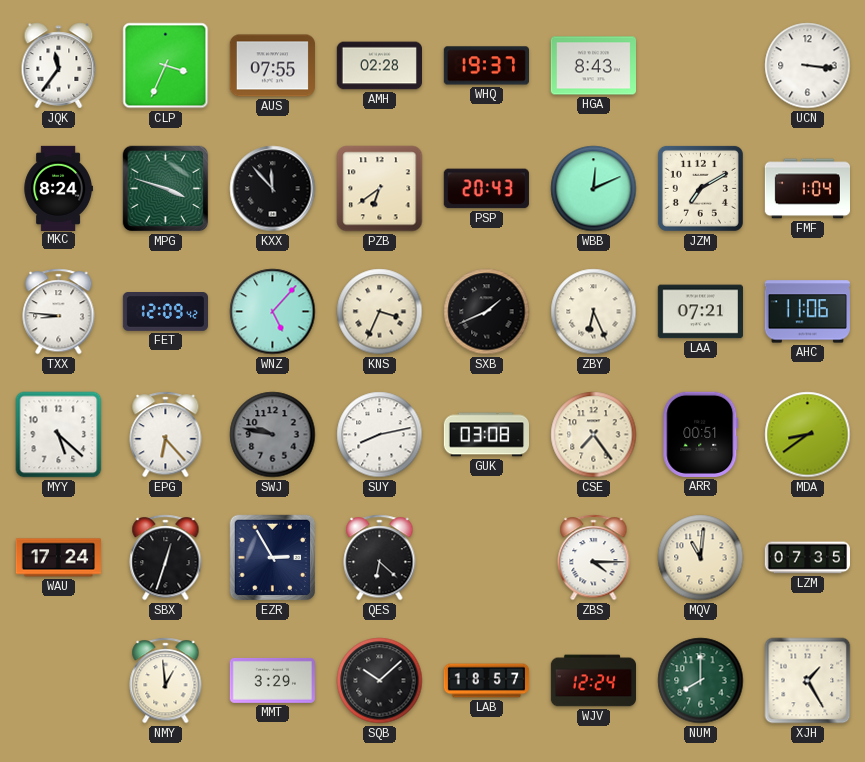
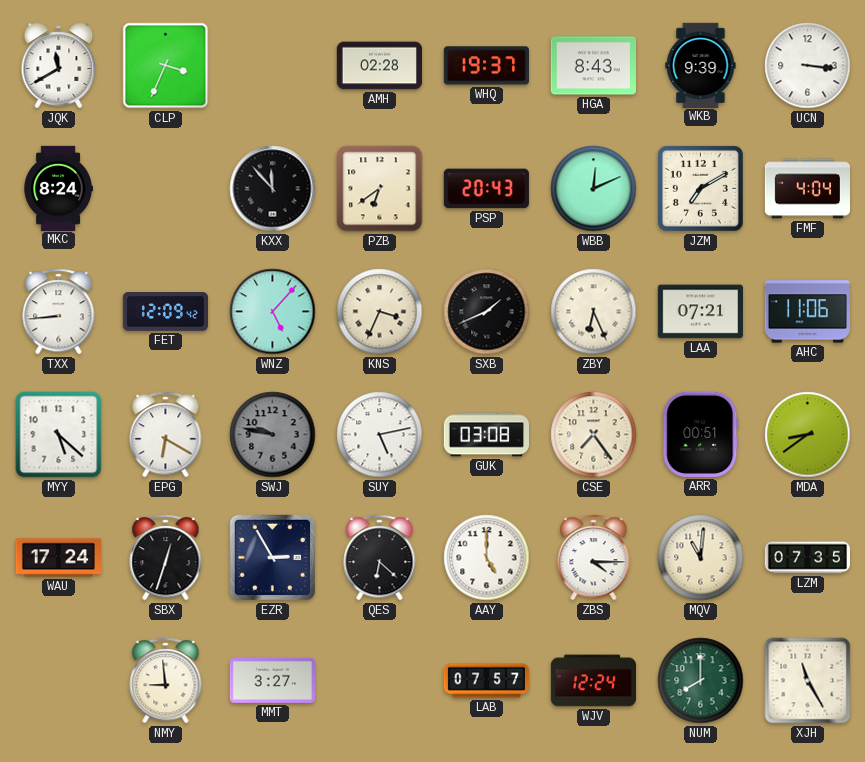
JQK: 11:36 -> 11:40 (59, 66)
AUS: 07:55 -> none (272, 66)
WKB: none -> 9:39 (701, 65)
MPG: 3:48 -> none (166, 189)
FMF: 1:04 -> 4:04 (807, 189)
TXX: 8:46 -> 8:44 (59, 312)
EPG: 6:23 -> 6:20 (166, 435)
SUY: 8:13 -> 5:13 (380, 435)
AAY: none -> 5:00 (487, 558)
NMY: 12:59 -> 8:59 (166, 681)
MMT: 3:29 -> 3:27 (272, 680)
SQB: 10:08 -> none (380, 681)
LAB: 18:57 -> 07:57 (487, 681)
XJH: 1:25 -> 11:25 (808, 681)
